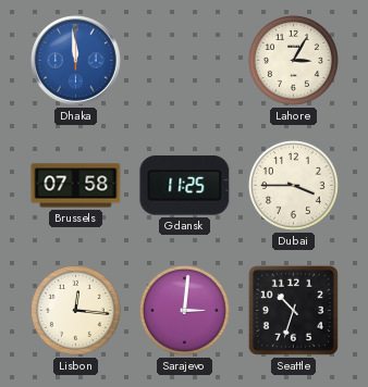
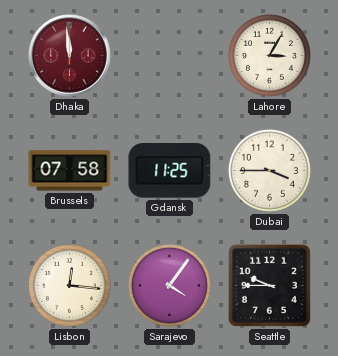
Dhaka dial: blue -> burgundy (70, 56)
Sarajevo: 3:01 -> 4:06 (169, 285)
Seattle: 10:33 -> 9:45 (269, 285)
